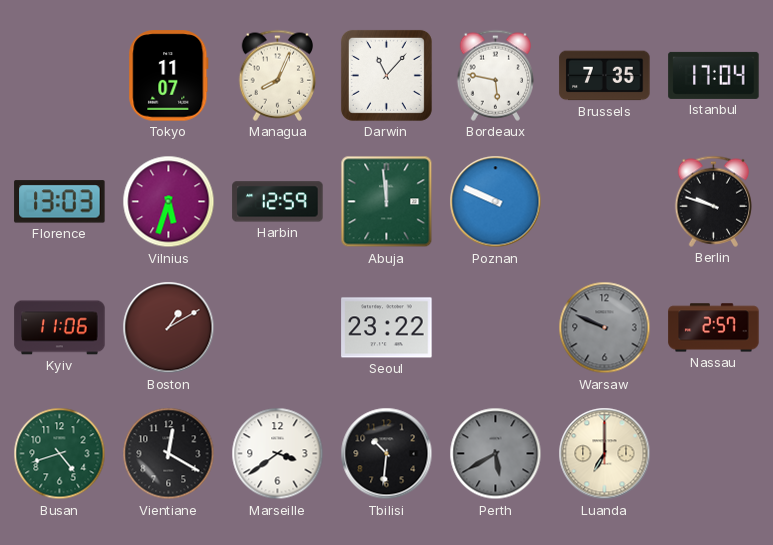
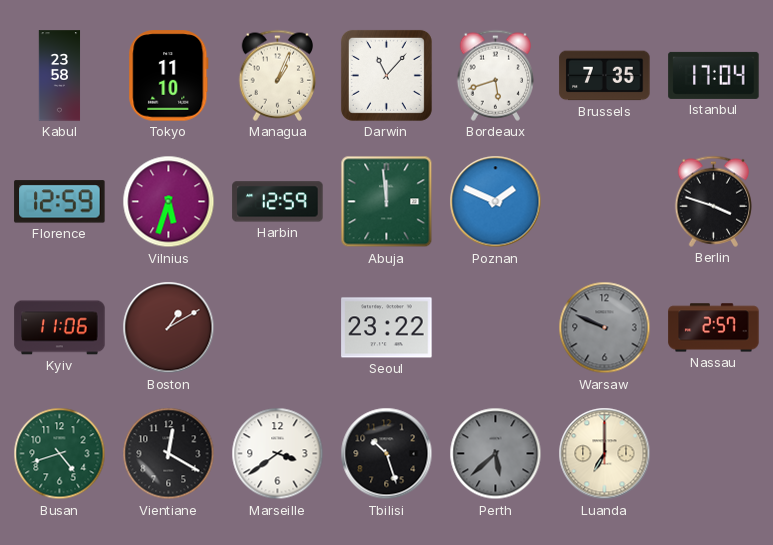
Kabul: none -> 23:58 (60, 76)
Tokyo: 11:07 -> 11:10 (169, 76)
Managua: 8:04 -> 1:04 (277, 75)
Bordeaux: 5:47 -> 5:42 (495, 75)
Florence: 13:03 -> 12:59 (60, 202)
Poznan: 9:49 -> 1:49 (496, 202)
Berlin: 9:48 -> 3:48 (713, 201)
Tbilisi: 10:31 -> 10:27 (387, 454)
Perth: 5:40 -> 5:38 (496, 454)
